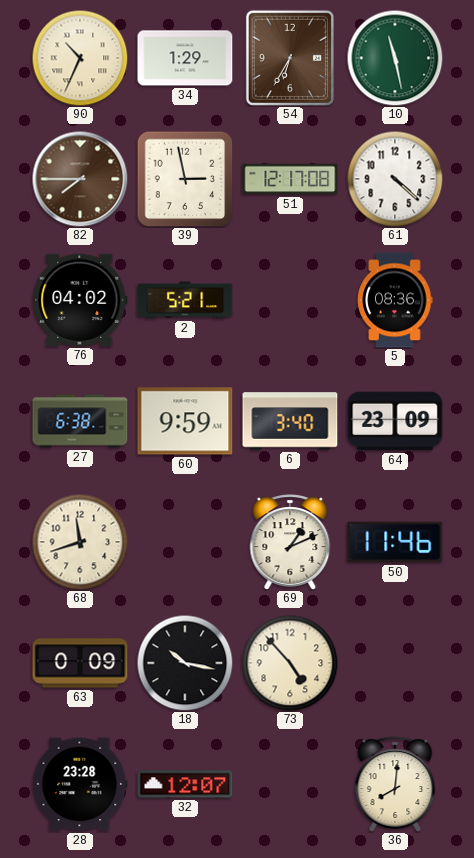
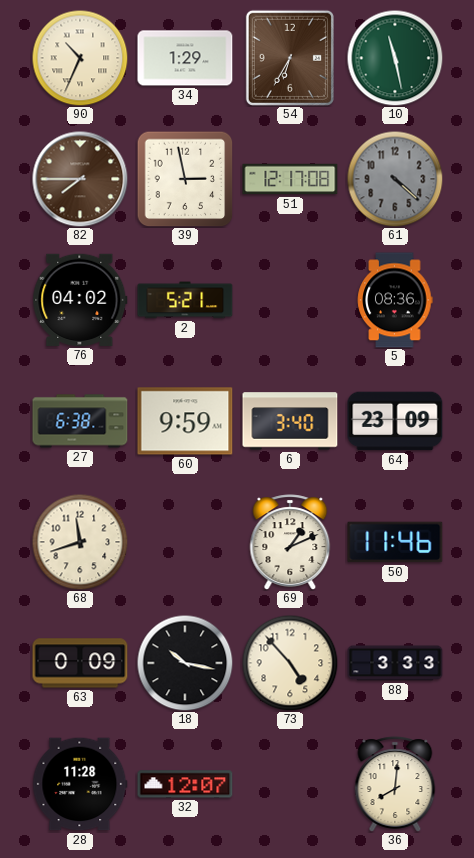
61 dial: white -> grey (395, 179)
88: none -> 3:33 (395, 663)
28: 23:28 -> 11:28 (80, 784)
